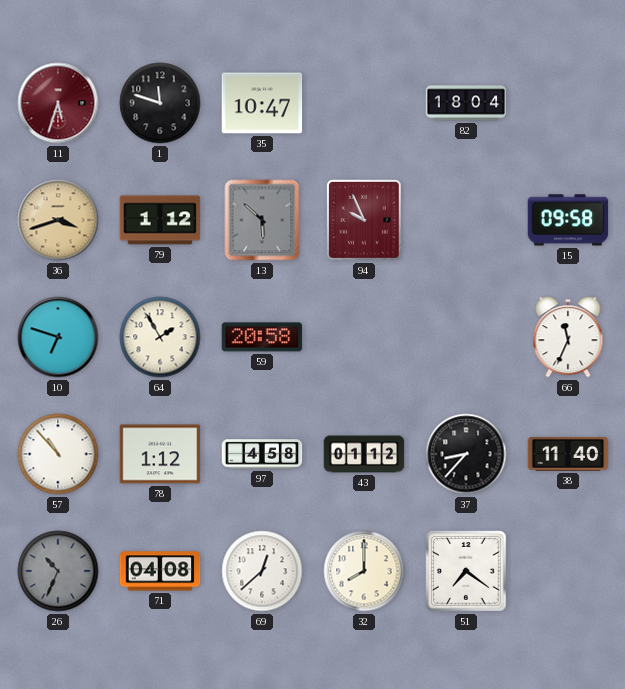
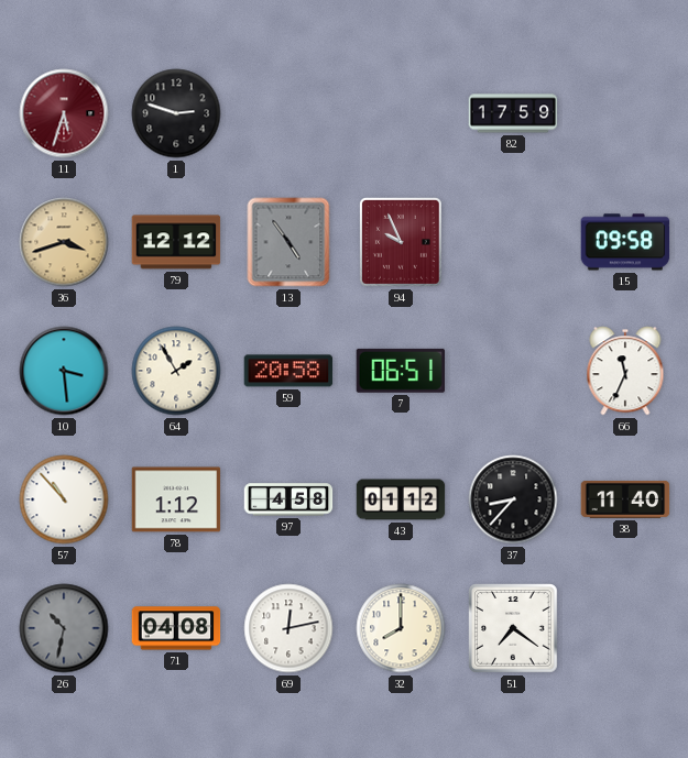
1: 11:48 -> 2:48 (176, 113)
35: 10:47 -> none (262, 103)
82: 18:04 -> 17:59 (513, 113)
79: 1:12 -> 12:12 (176, 242)
13: 5:52 -> 4:54 (288, 242)
10: 6:48 -> 3:29 (64, 371)
7: none -> 06:51 (400, 371)
26: 10:34 -> 10:32 (64, 628)
69: 12:38 -> 12:13 (288, 628)
